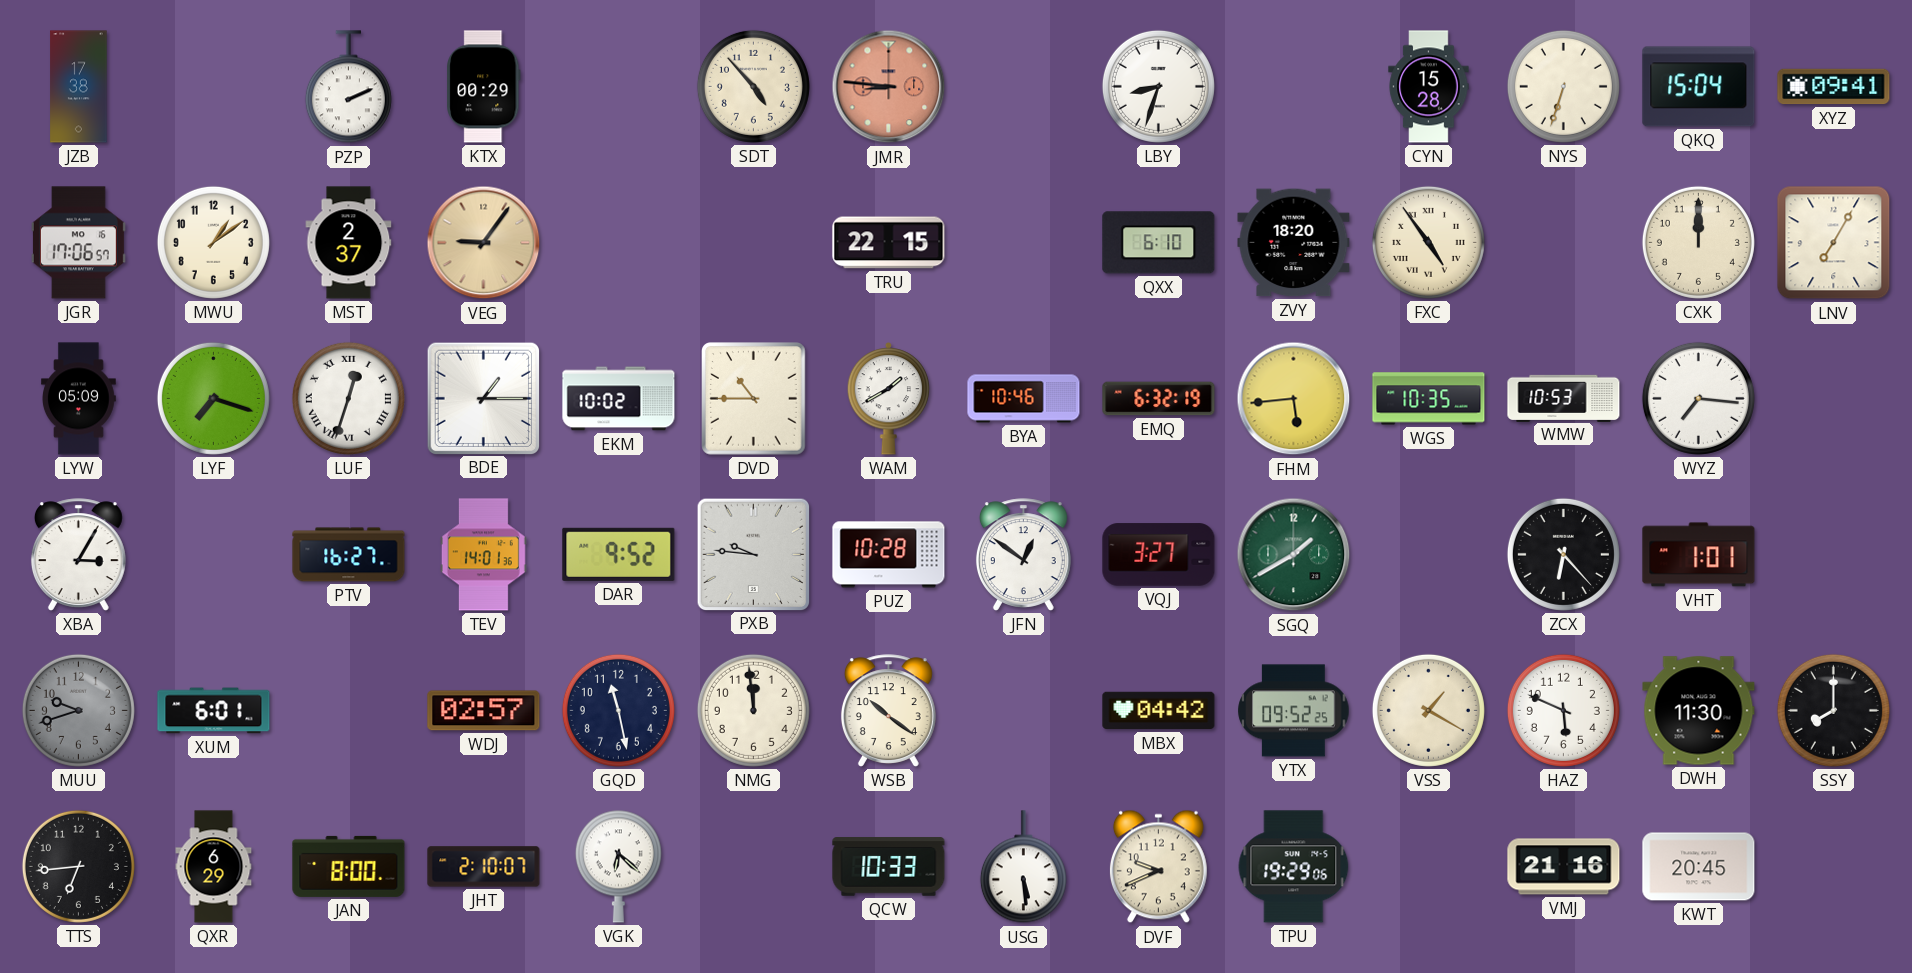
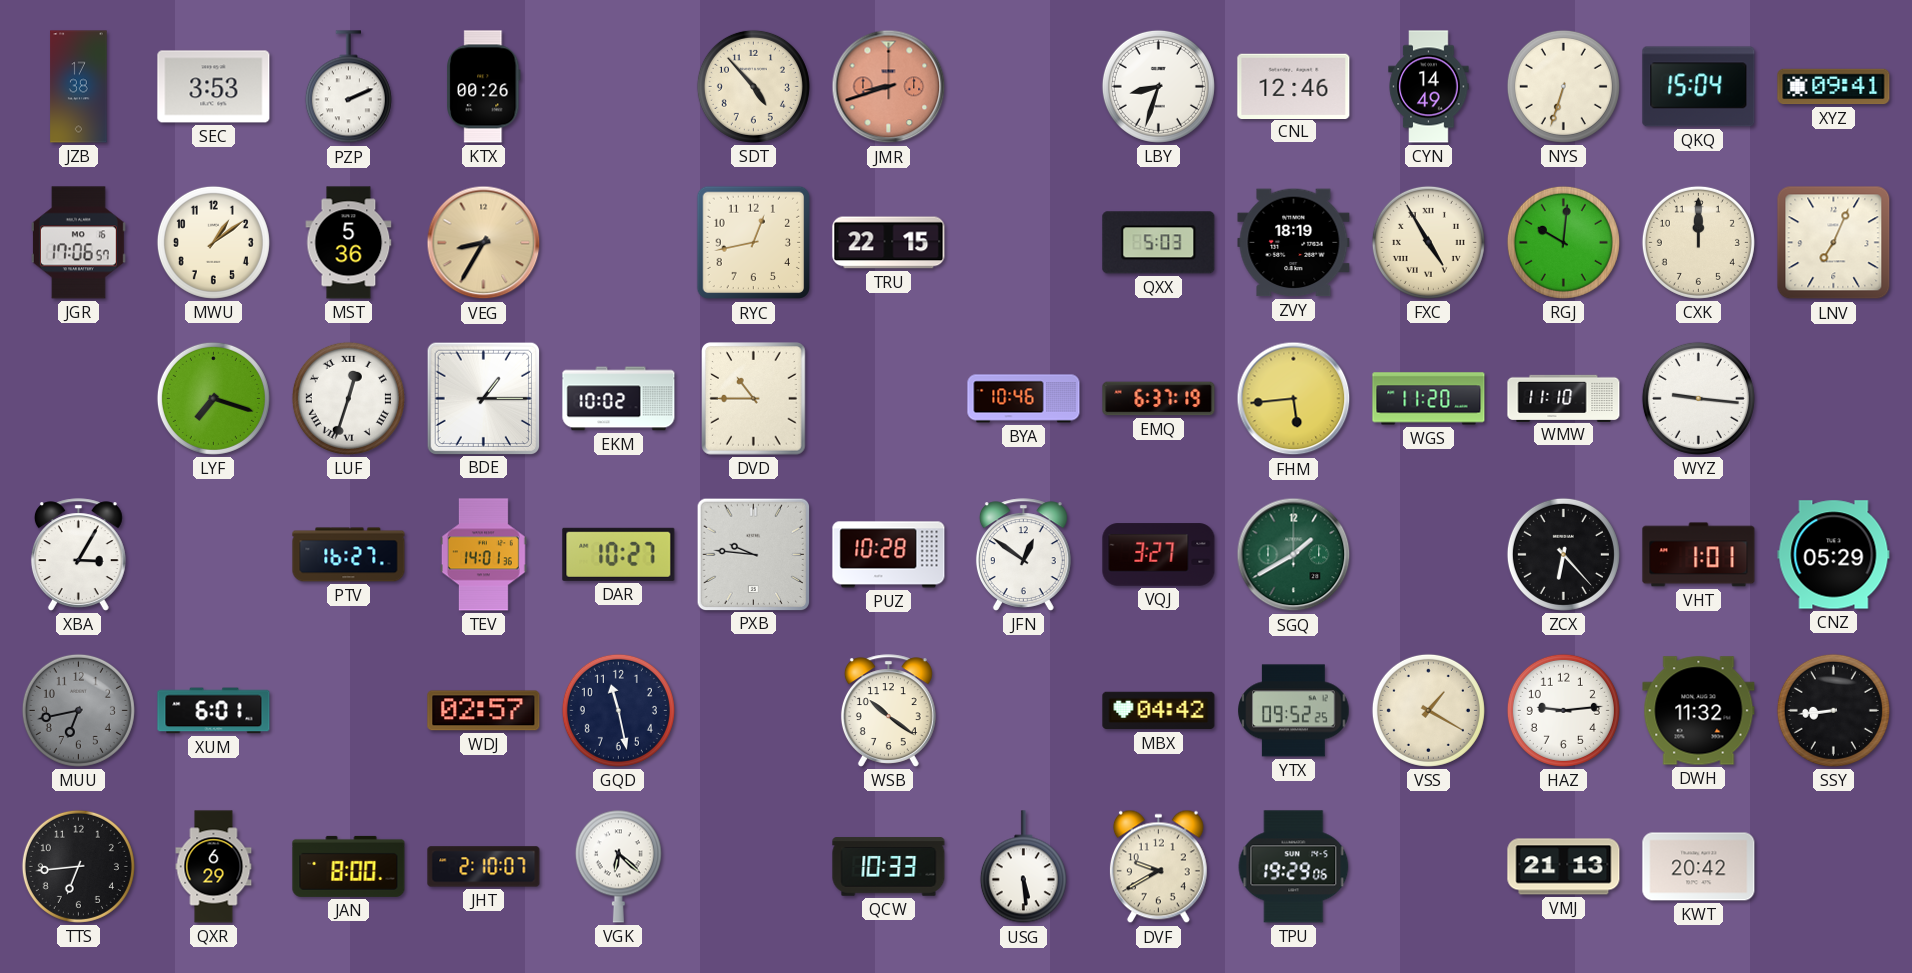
SEC: none -> 3:53 (214, 87)
KTX: 00:29 -> 00:26 (484, 87)
JMR: 8:46 -> 8:42 (889, 87)
CNL: none -> 12:46 (1294, 86)
CYN: 15:28 -> 14:49 (1429, 87)
MST: 2:37 -> 5:36 (349, 243)
VEG: 9:06 -> 8:35 (484, 243)
RYC: none -> 12:43 (754, 243)
QXX: 6:10 -> 5:03 (1159, 243)
ZVY: 18:20 -> 18:19 (1294, 243)
FXC: 4:54 -> 4:55 (1428, 242)
RGJ: none -> 10:01 (1563, 242)
LNV: 7:05 -> 7:04 (1834, 243)
LYW: 05:09 -> none (78, 399)
WAM: 1:40 -> none (889, 399)
EMQ: 6:32 -> 6:37 (1159, 399)
WGS: 10:35 -> 11:20 (1429, 399)
WMW: 10:53 -> 11:10 (1564, 398)
WYZ: 7:16 -> 9:16 (1698, 398)
DAR: 9:52 -> 10:27 (619, 554)
CNZ: none -> 05:29 (1834, 555)
MUU: 9:42 -> 6:43 (78, 710)
NMG: 11:59 -> none (753, 710)
HAZ: 5:49 -> 9:14 (1563, 710)
DWH: 11:30 -> 11:32 (1699, 711)
SSY: 8:00 -> 8:44 (1833, 710)
DVF: 9:41 -> 9:40 (1158, 867)
VMJ: 21:16 -> 21:13 (1564, 867)
KWT: 20:45 -> 20:42 (1699, 867)
